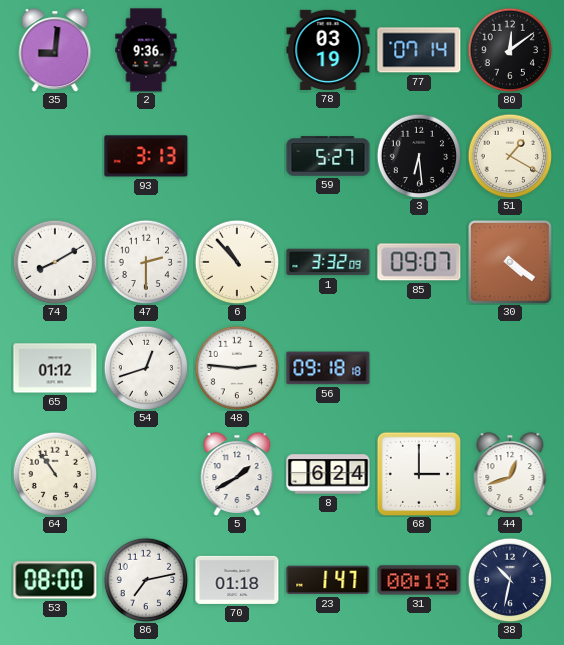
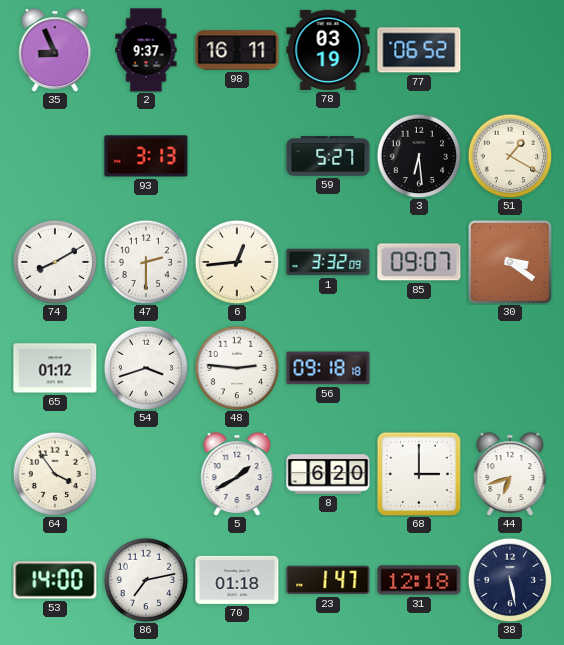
35: 9:01 -> 8:56 (55, 50)
2: 9:36 -> 9:37 (146, 50)
98: none -> 16:11 (237, 50)
77: 07:14 -> 06:52 (419, 50)
80: 12:09 -> none (510, 50)
6: 10:53 -> 12:44 (237, 262)
30: 4:21 -> 3:21 (511, 263)
54: 12:42 -> 3:42 (146, 368)
64: 10:54 -> 3:54 (55, 474)
8: 6:24 -> 6:20 (328, 474)
44: 12:42 -> 6:42 (510, 474)
53: 08:00 -> 14:00 (55, 580)
31: 00:18 -> 12:18 (419, 580)
38: 10:32 -> 5:28 (510, 580)
